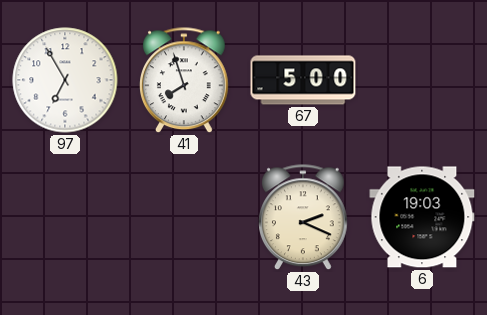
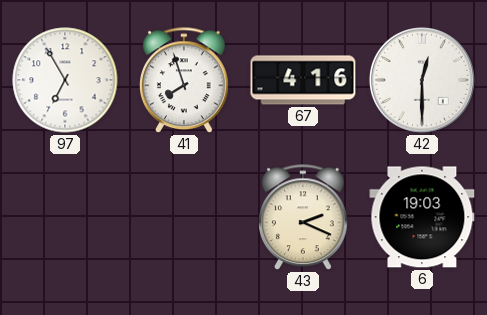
67: 5:00 -> 4:16 (303, 80)
42: none -> 12:30 (422, 80)
